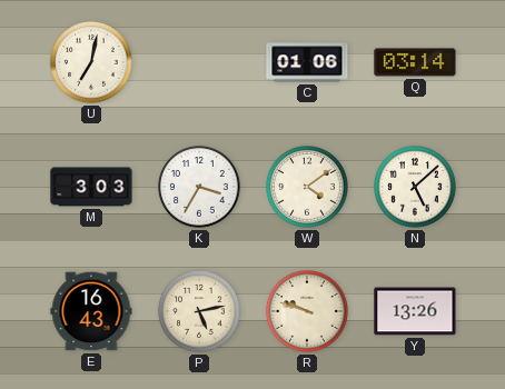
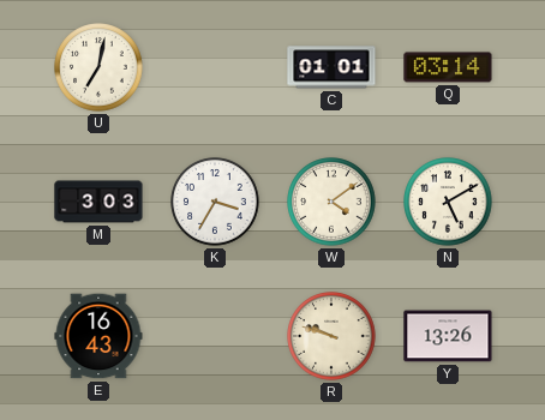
C: 01:06 -> 01:01 (331, 67)
N: 5:08 -> 5:10 (448, 202)
P: 5:13 -> none (199, 311)
